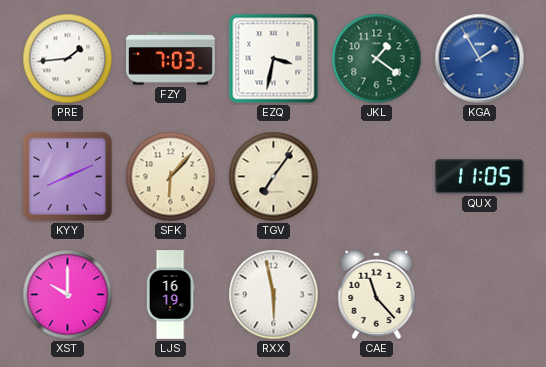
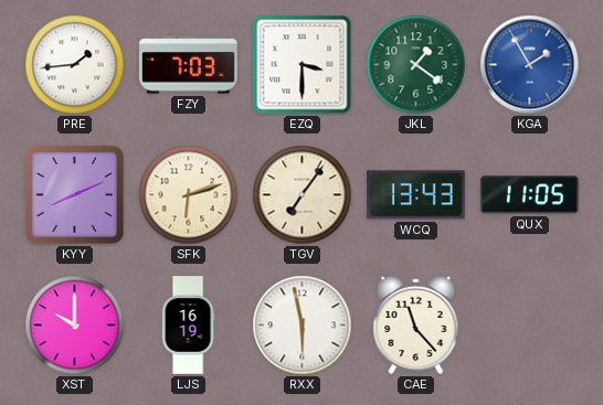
EZQ: 3:32 -> 3:30 (303, 65)
SFK: 6:07 -> 6:12 (189, 195)
WCQ: none -> 13:43 (416, 195)
